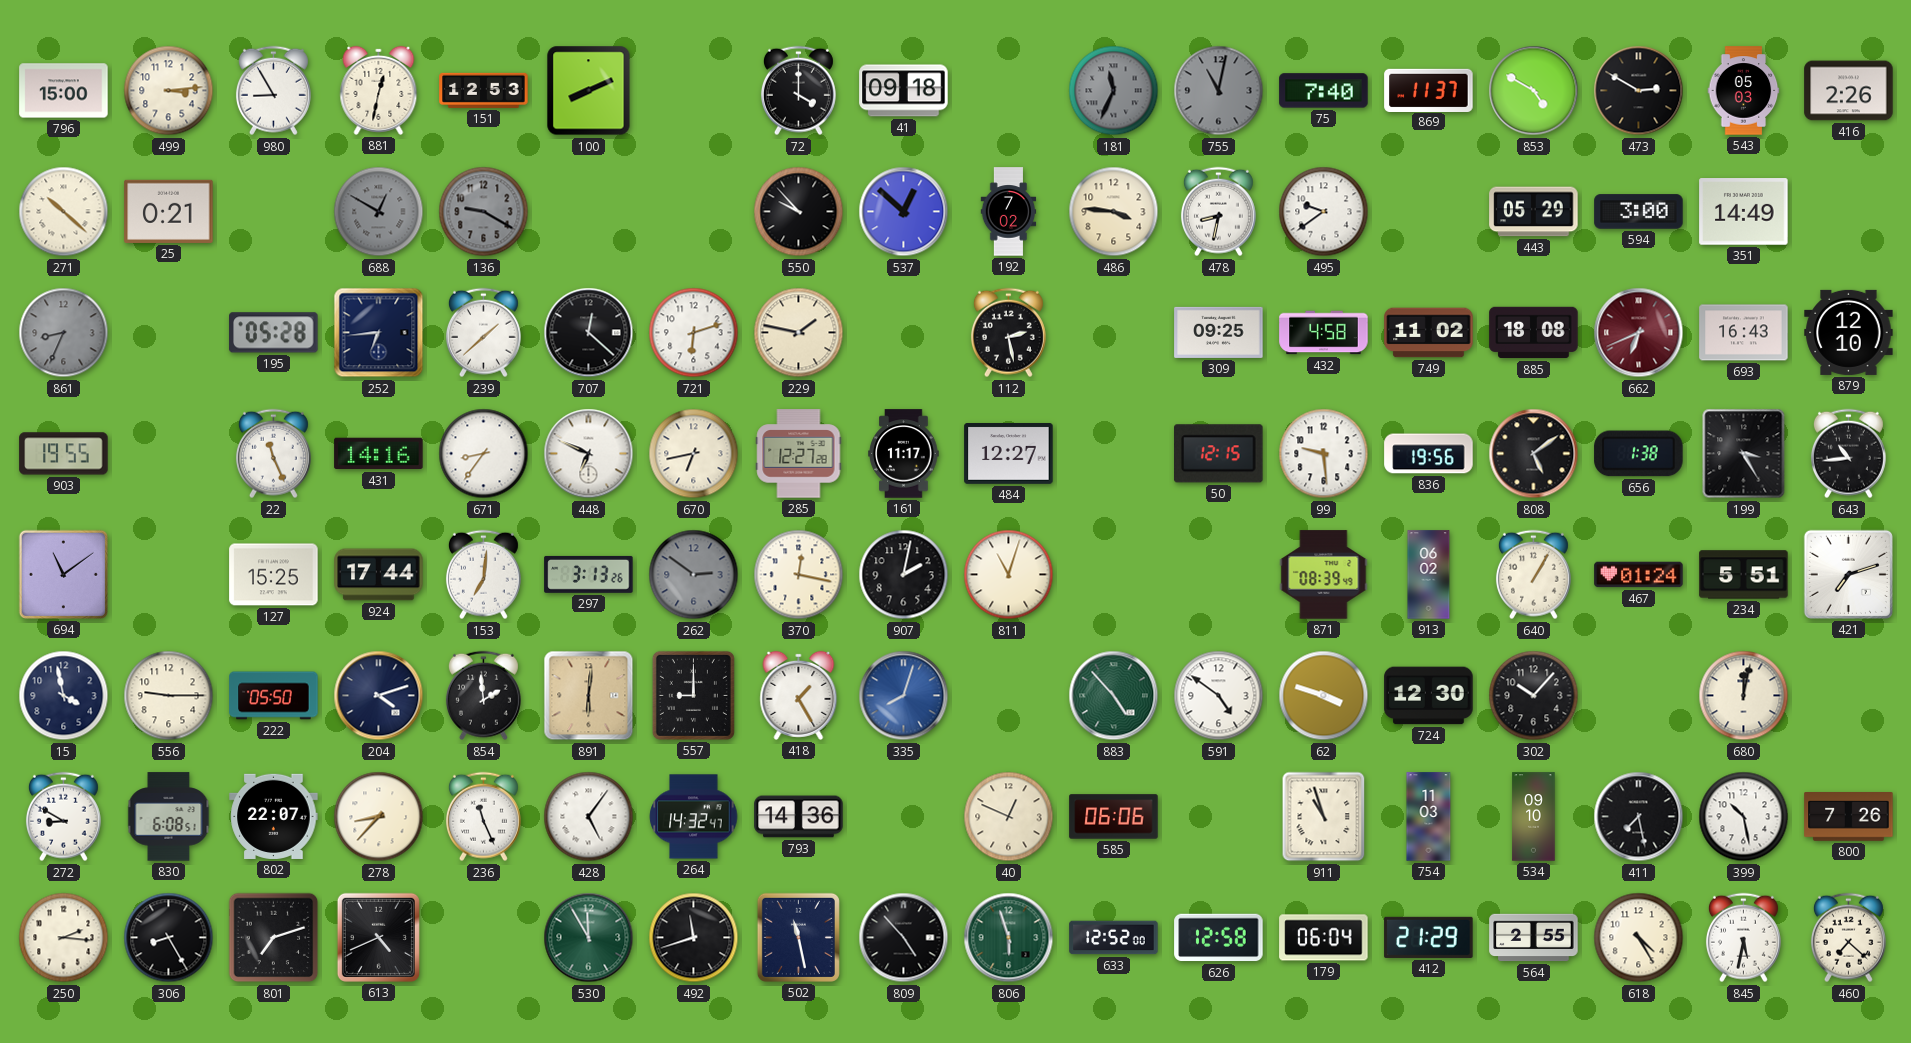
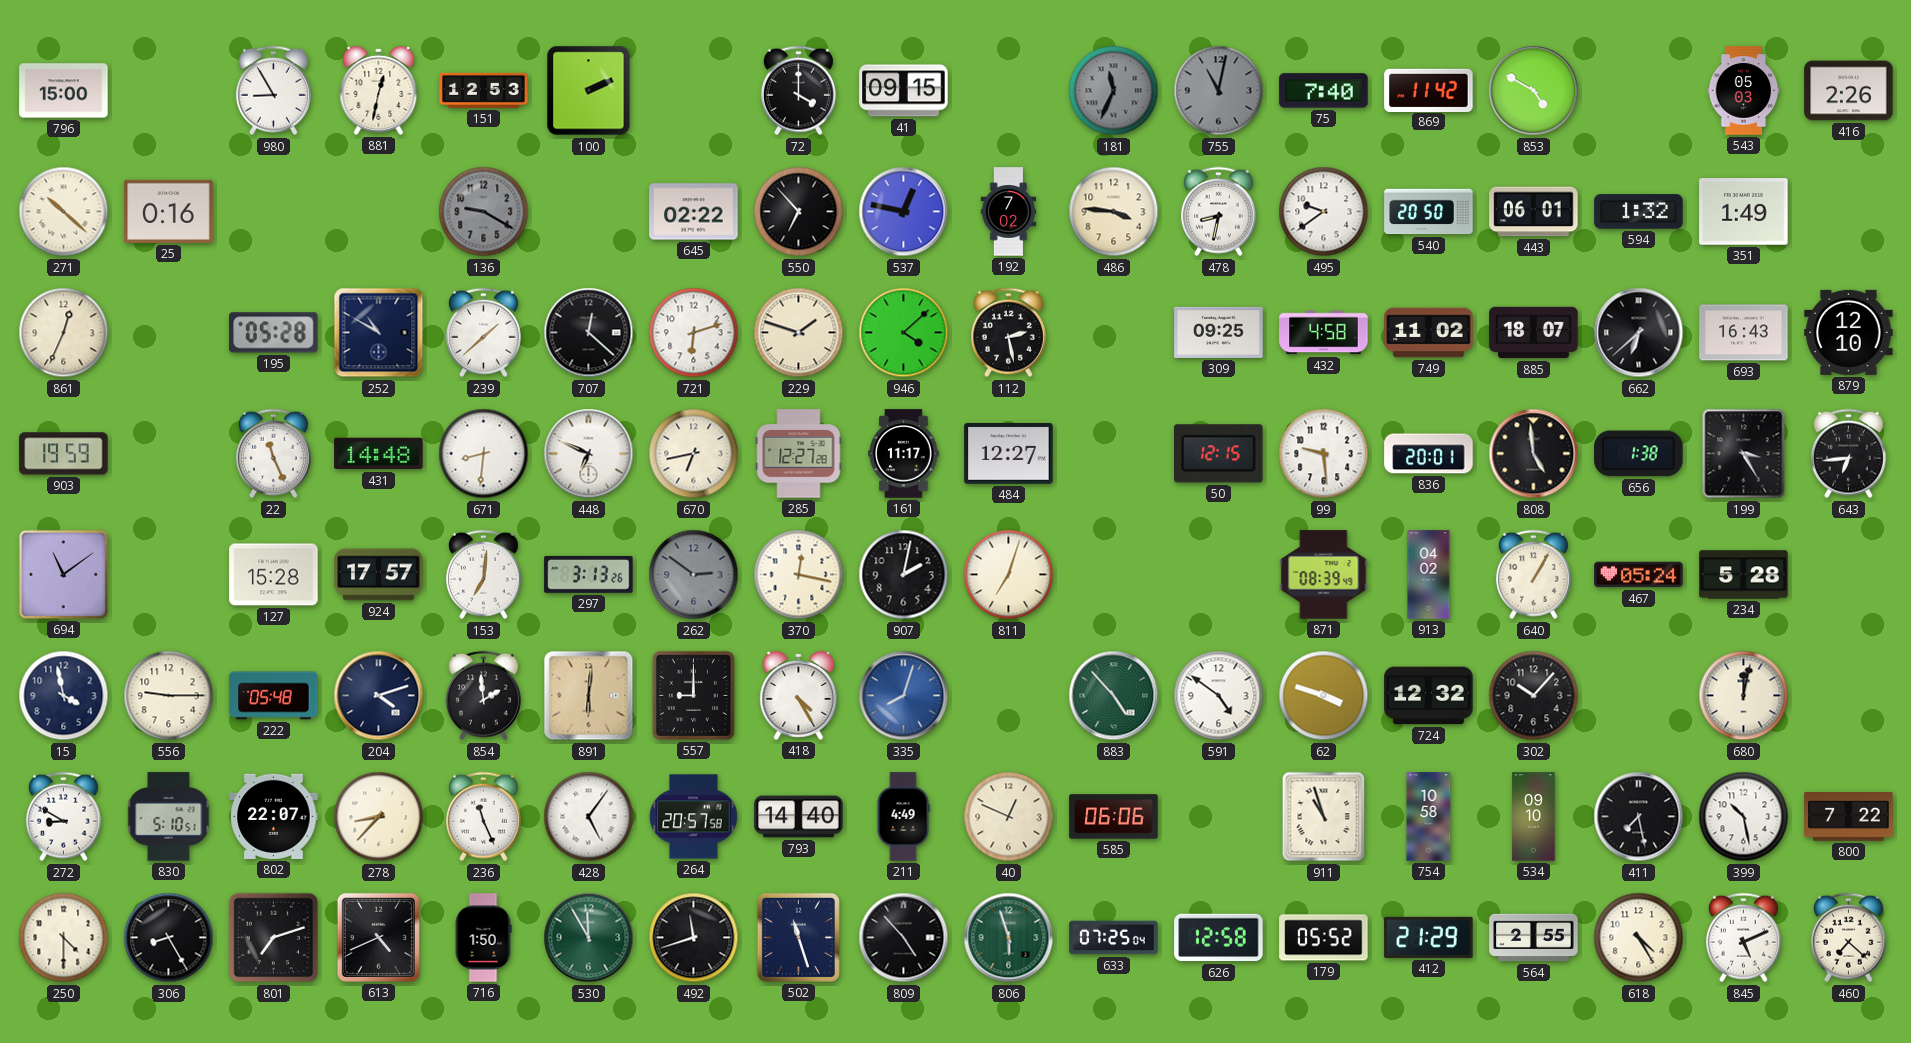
499: 3:14 -> none (169, 91)
100: 8:11 -> 2:11 (589, 91)
41: 09:18 -> 09:15 (904, 91)
869: 11:37 -> 11:42 (1429, 90)
473: 2:50 -> none (1639, 91)
25: 0:21 -> 0:16 (169, 211)
688: 12:50 -> none (379, 212)
645: none -> 02:22 (694, 212)
550: 9:53 -> 6:53 (799, 212)
537: 12:52 -> 12:47 (904, 212)
540: none -> 20:50 (1429, 212)
443: 05:29 -> 06:01 (1534, 212)
594: 3:00 -> 1:32 (1639, 212)
351: 14:49 -> 1:49 (1744, 212)
861: 8:34 -> 12:34 (64, 333)
861 dial: grey -> cream (64, 333)
252: 6:44 -> 10:50 (379, 333)
229: 1:47 -> 1:48 (799, 333)
946: none -> 4:08 (904, 333)
885: 18:08 -> 18:07 (1534, 333)
662: 6:41 -> 6:38 (1639, 333)
662 dial: burgundy -> black (1639, 333)
903: 19:55 -> 19:59 (64, 454)
431: 14:16 -> 14:48 (379, 454)
671: 8:36 -> 8:31 (484, 454)
836: 19:56 -> 20:01 (1429, 454)
808: 5:09 -> 4:59 (1534, 454)
643: 10:44 -> 6:44 (1848, 454)
127: 15:25 -> 15:28 (274, 575)
924: 17:44 -> 17:57 (379, 575)
811: 11:03 -> 7:03 (1009, 575)
913: 06:02 -> 04:02 (1429, 575)
467: 01:24 -> 05:24 (1639, 575)
234: 5:51 -> 5:28 (1744, 575)
421: 7:12 -> none (1848, 574)
222: 05:50 -> 05:48 (274, 696)
418: 1:25 -> 4:25 (799, 695)
724: 12:30 -> 12:32 (1429, 696)
830: 6:08 -> 5:10 (169, 817)
264: 14:32 -> 20:57 (694, 817)
793: 14:36 -> 14:40 (799, 817)
211: none -> 4:49 (903, 817)
754: 11:03 -> 10:58 (1429, 817)
800: 7:26 -> 7:22 (1849, 817)
250: 2:16 -> 4:30 (64, 938)
716: none -> 1:50 (483, 938)
502: 11:28 -> 11:27 (798, 937)
633: 12:52 -> 07:25 (1114, 938)
179: 06:04 -> 05:52 (1324, 938)
845: 5:32 -> 5:11 (1743, 938)
